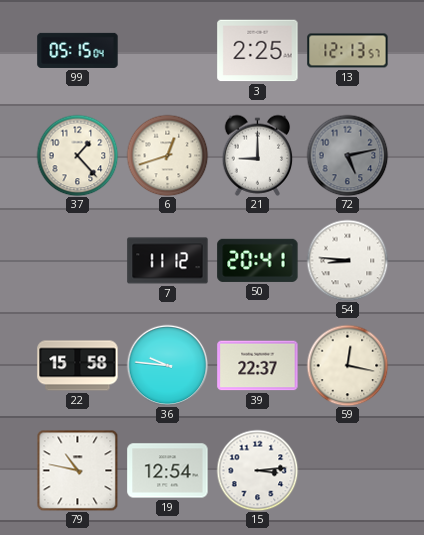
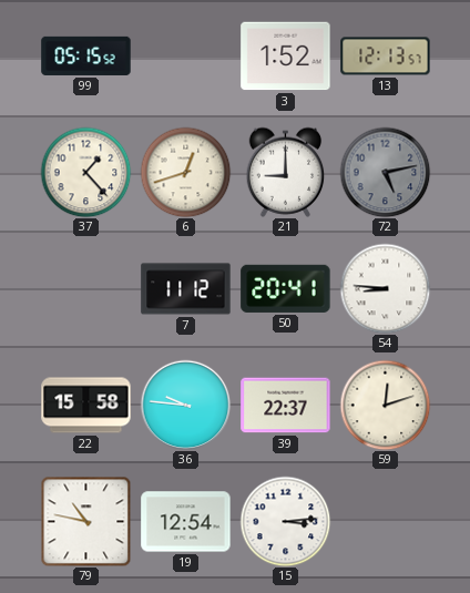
99: 05:15:04 -> 05:15:52 (86, 55)
3: 2:25 -> 1:52 (286, 57)
59: 12:17 -> 12:12 (385, 405)
